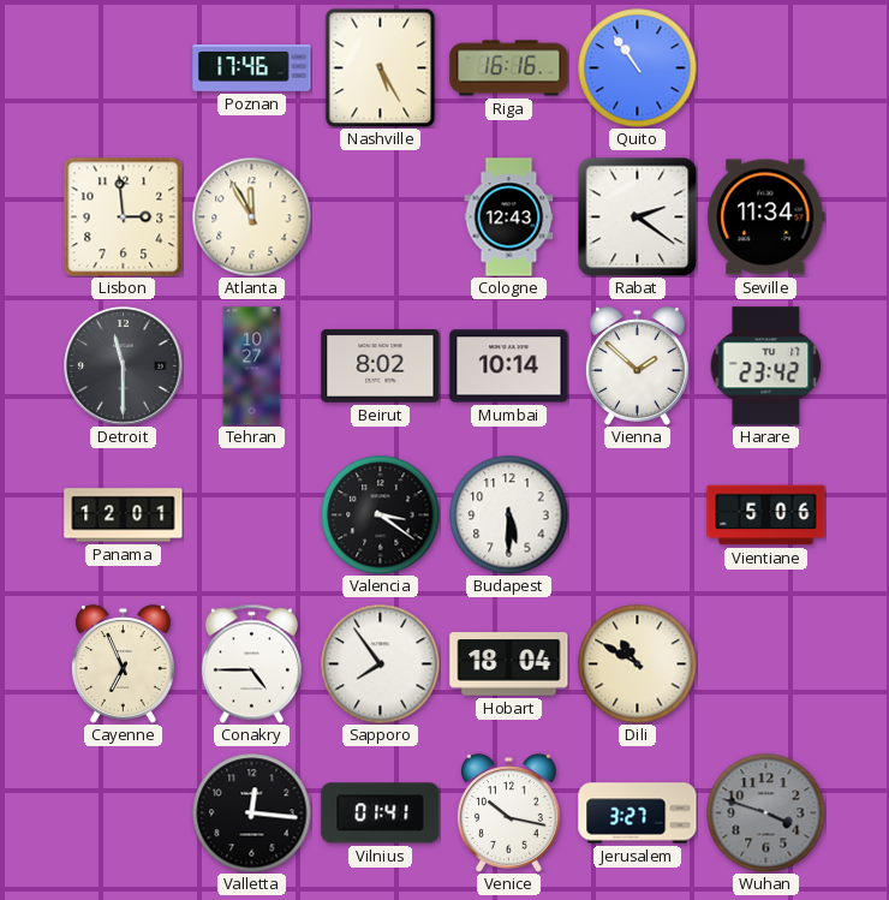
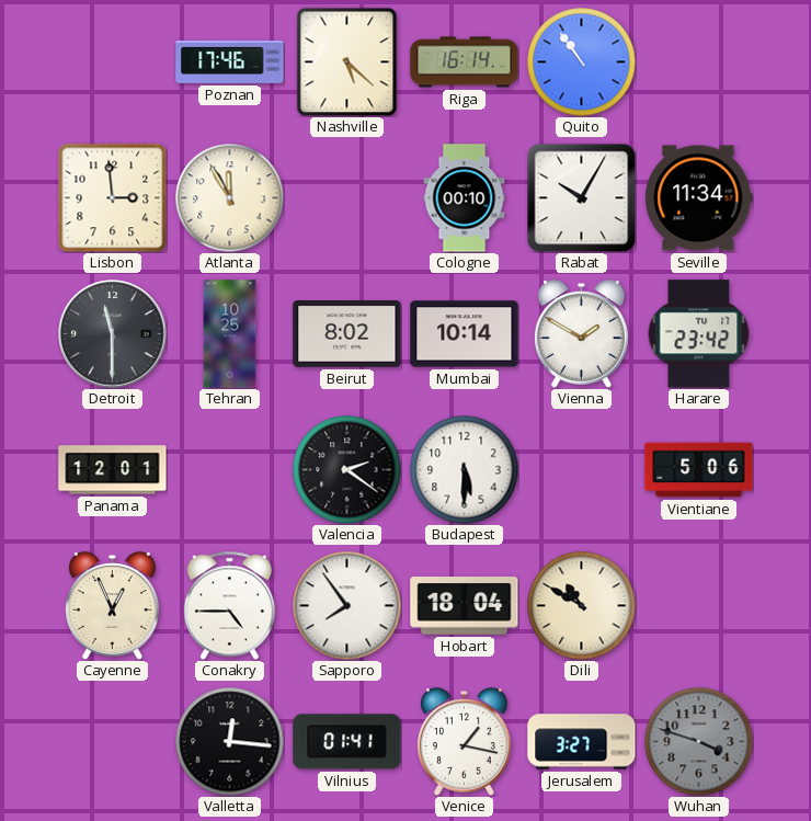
Nashville: 5:25 -> 5:22 (347, 61)
Riga: 16:16 -> 16:14 (465, 62)
Cologne: 12:43 -> 00:10 (465, 198)
Rabat: 2:21 -> 10:05 (581, 197)
Tehran: 10:27 -> 10:25 (230, 334)
Vienna: 1:52 -> 1:50 (581, 334)
Valencia: 3:21 -> 2:21 (347, 470)
Cayenne: 6:56 -> 12:56 (112, 606)
Venice: 10:17 -> 1:17 (464, 742)
